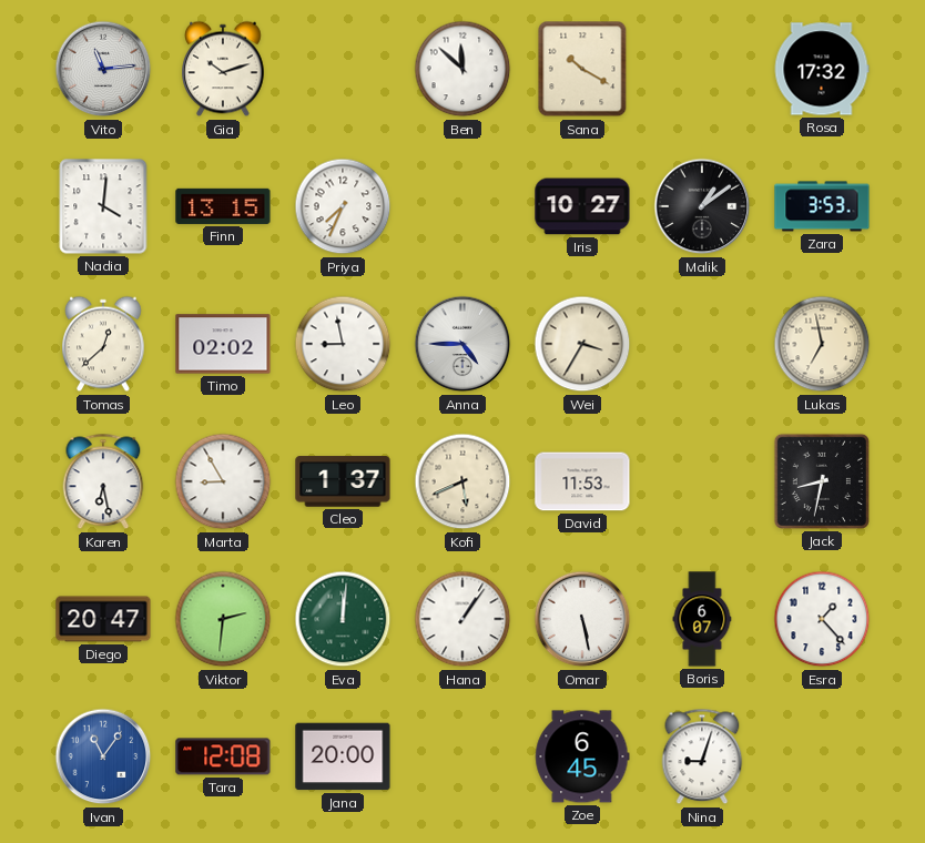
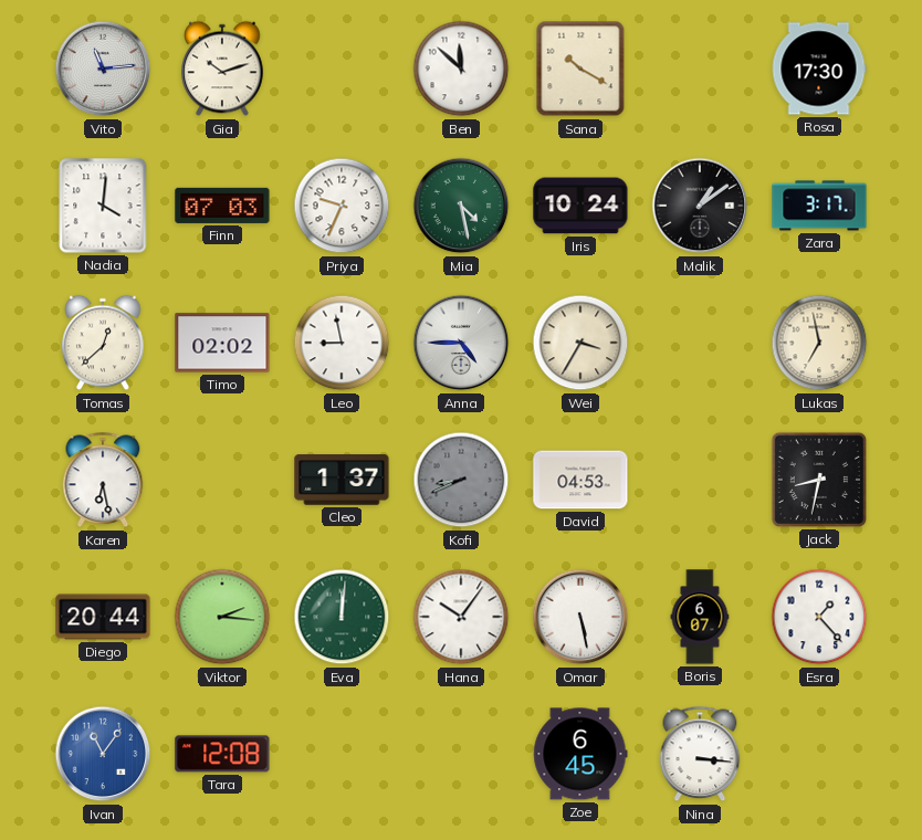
Rosa: 17:32 -> 17:30 (819, 69)
Finn: 13:15 -> 07:03 (222, 206)
Priya: 7:34 -> 9:34 (342, 206)
Mia: none -> 4:28 (461, 206)
Iris: 10:27 -> 10:24 (580, 206)
Zara: 3:53 -> 3:17 (819, 206)
Marta: 8:55 -> none (223, 481)
Kofi: 5:41 -> 8:41 (461, 480)
Kofi dial: cream -> grey (461, 480)
David: 11:53 -> 04:53 (580, 480)
Diego: 20:47 -> 20:44 (103, 617)
Viktor: 2:31 -> 2:16 (222, 617)
Hana: 1:06 -> 10:06 (461, 617)
Jana: 20:00 -> none (343, 756)
Nina: 9:03 -> 3:16 (700, 754)
